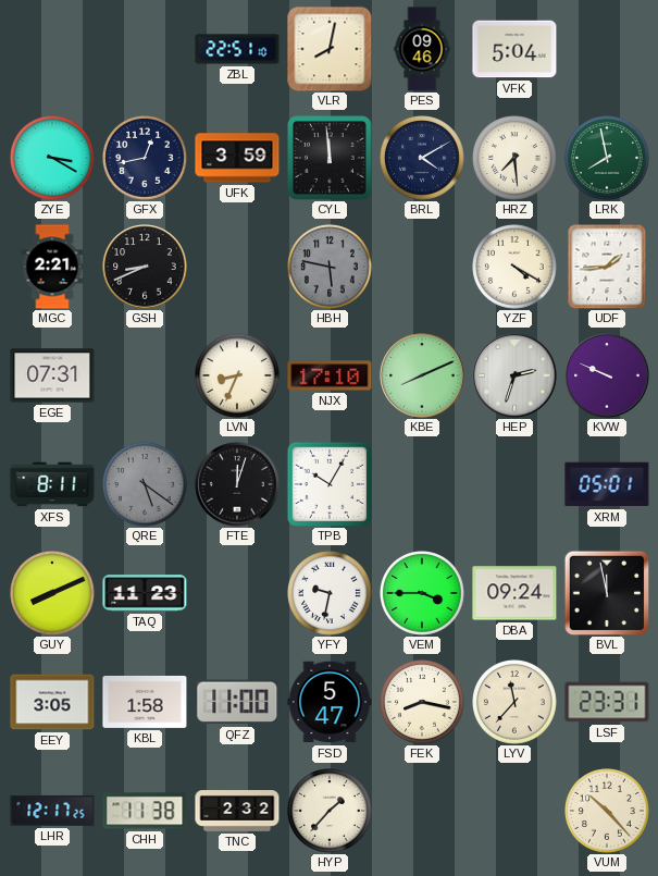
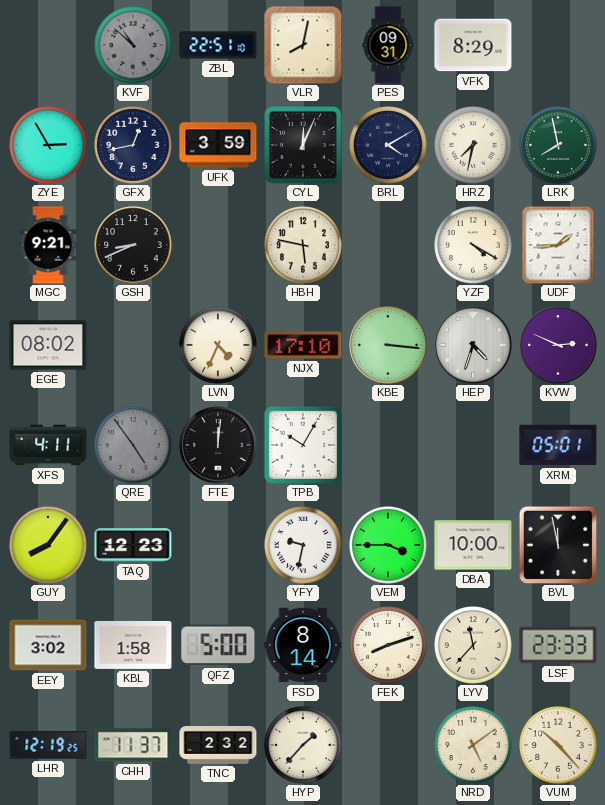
KVF: none -> 10:52 (134, 46)
PES: 09:46 -> 09:31 (388, 45)
VFK: 5:04 -> 8:29 (473, 45)
ZYE: 3:20 -> 2:55 (49, 146)
CYL: 11:59 -> 12:04 (303, 145)
HRZ: 7:29 -> 7:32 (474, 146)
MGC: 2:21 -> 9:21 (48, 245)
HBH dial: grey -> cream (304, 246)
EGE: 07:31 -> 08:02 (48, 345)
LVN: 8:34 -> 4:34 (219, 346)
KBE: 8:11 -> 3:16 (388, 345)
HEP: 2:33 -> 4:33 (473, 345)
KVW: 9:49 -> 2:49 (558, 345)
XFS: 8:11 -> 4:11 (48, 445)
QRE: 5:21 -> 4:54 (134, 446)
FTE: 12:03 -> 12:01 (218, 445)
GUY: 8:11 -> 8:06 (49, 546)
TAQ: 11:23 -> 12:23 (133, 545)
DBA: 09:24 -> 10:00 (473, 545)
EEY: 3:05 -> 3:02 (48, 645)
QFZ: 11:00 -> 5:00 (218, 645)
FSD: 5:47 -> 8:14 (303, 645)
FEK: 8:17 -> 8:12 (389, 646)
LSF: 23:31 -> 23:33 (558, 645)
LHR: 12:17 -> 12:19 (48, 745)
CHH: 11:38 -> 11:37 (133, 745)
NRD: none -> 5:09 (474, 746)
